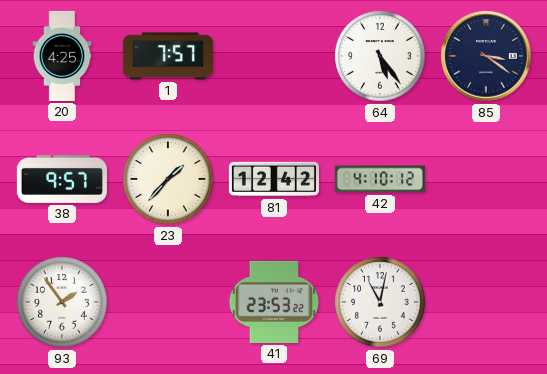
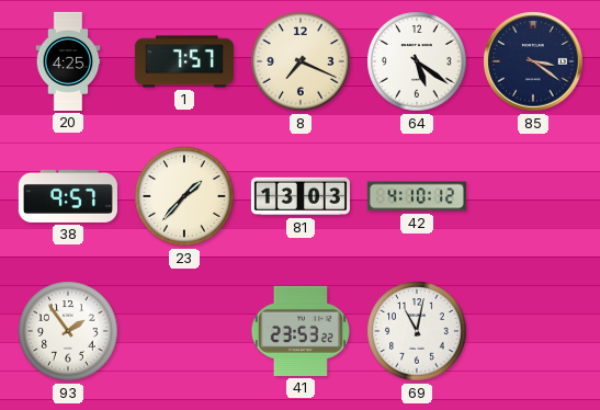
8: none -> 7:19 (301, 61)
64: 5:24 -> 5:21 (417, 61)
81: 12:42 -> 13:03 (301, 196)
